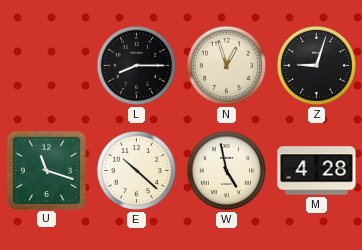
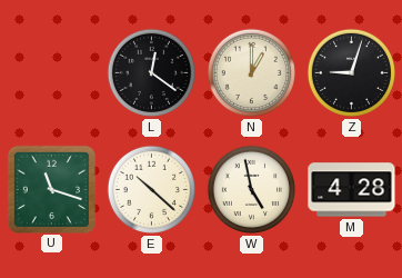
L: 8:15 -> 12:21 (151, 72)
N: 12:57 -> 1:00 (251, 72)
